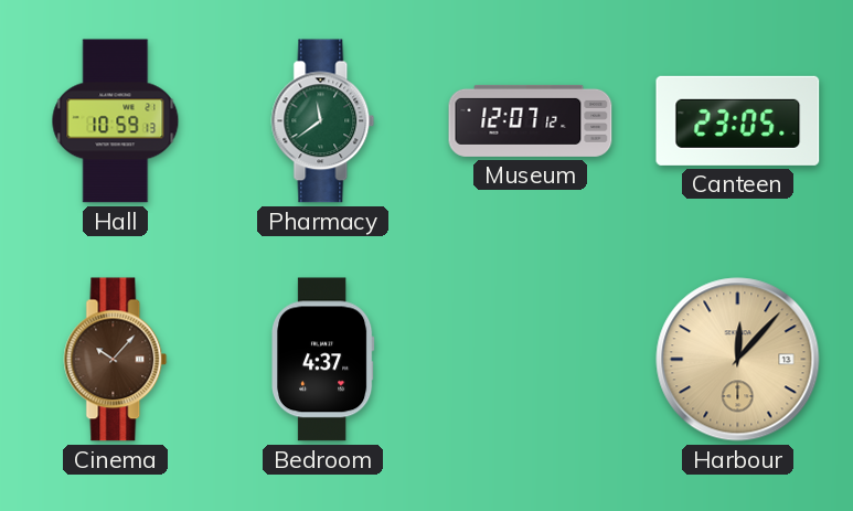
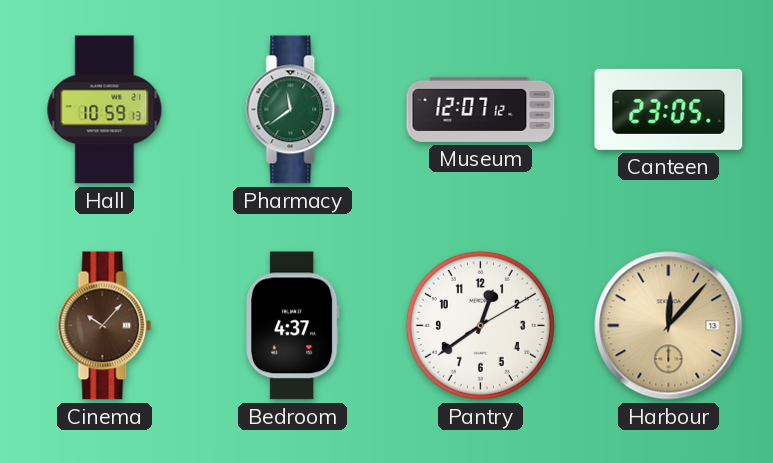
Pantry: none -> 12:39 (480, 325)
